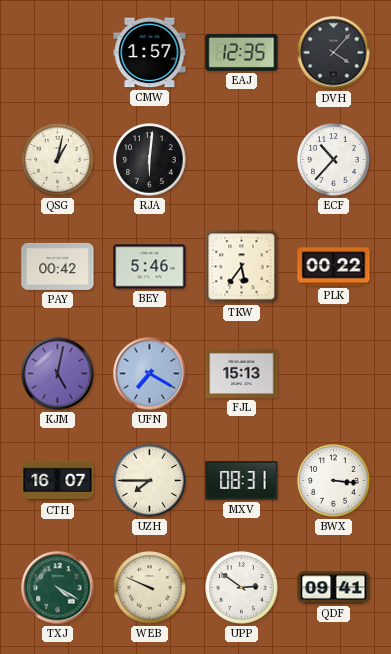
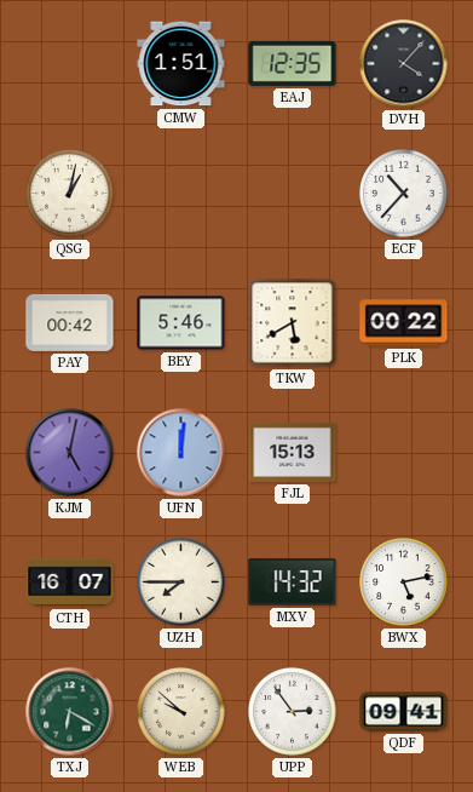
CMW: 1:57 -> 1:51 (181, 64)
RJA: 6:01 -> none (150, 160)
TKW: 5:36 -> 5:40 (293, 323)
UFN: 7:20 -> 12:01 (181, 453)
MXV: 08:31 -> 14:32 (293, 582)
BWX: 3:16 -> 5:13 (404, 582)
TXJ: 4:20 -> 6:20 (70, 712)
WEB: 9:49 -> 9:52 (181, 712)
UPP: 2:51 -> 2:54 (293, 712)
